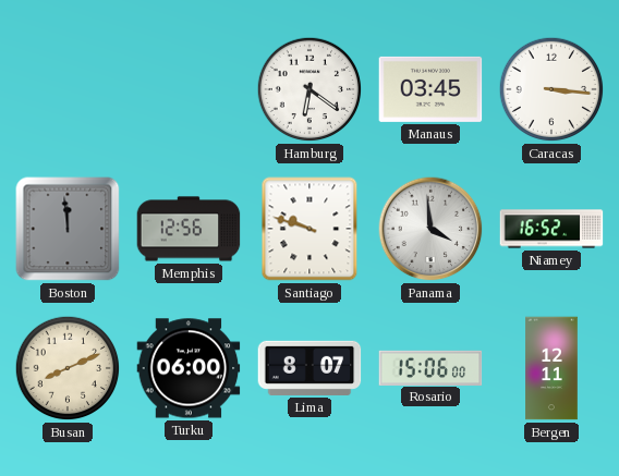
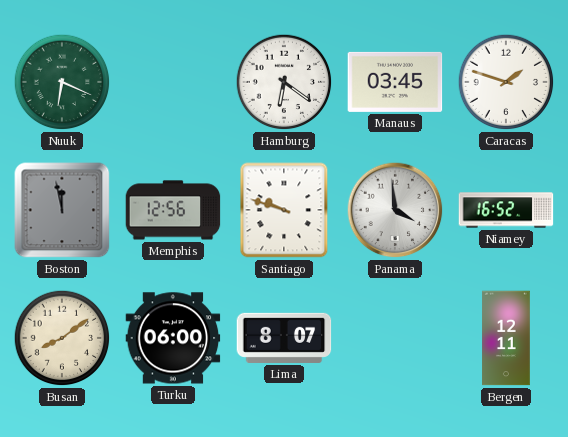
Nuuk: none -> 6:19 (62, 82)
Caracas: 3:16 -> 1:48 (506, 82)
Boston: 11:59 -> 11:58 (62, 210)
Busan: 8:11 -> 8:09 (62, 338)
Rosario: 15:06 -> none (430, 367)
